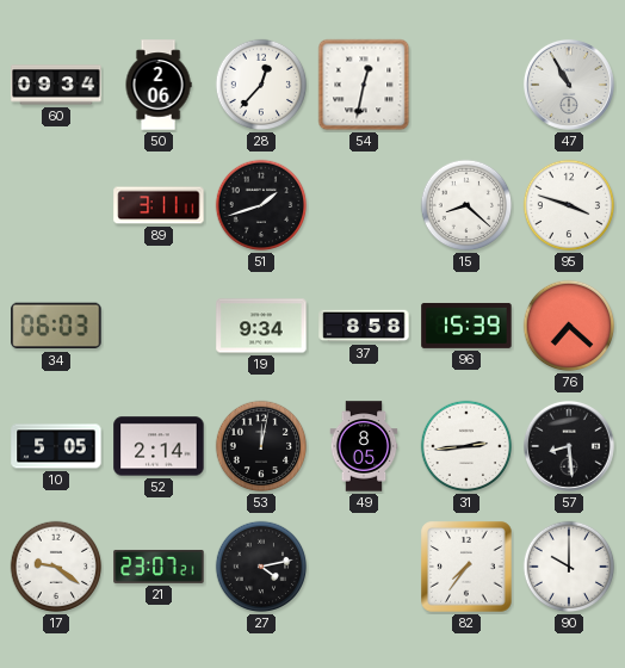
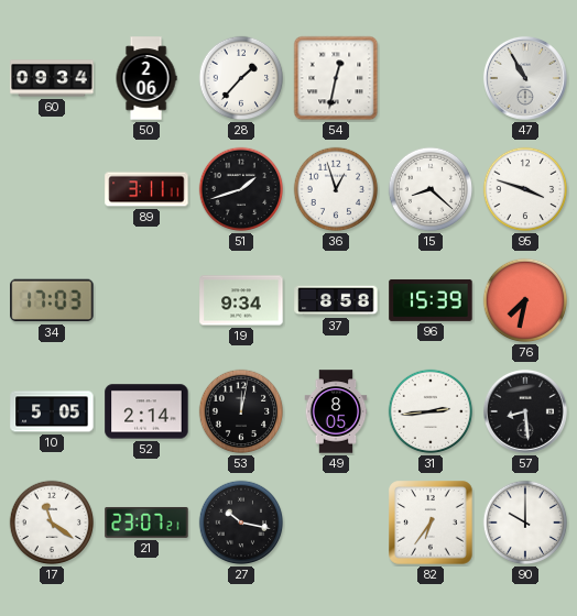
28: 12:37 -> 1:37 (241, 78)
36: none -> 12:57 (336, 189)
34: 06:03 -> 17:03 (52, 300)
76: 7:22 -> 7:32 (525, 300)
17: 9:21 -> 11:21 (52, 522)
27: 4:13 -> 10:17 (241, 522)
82: 7:36 -> 6:36 (431, 522)
